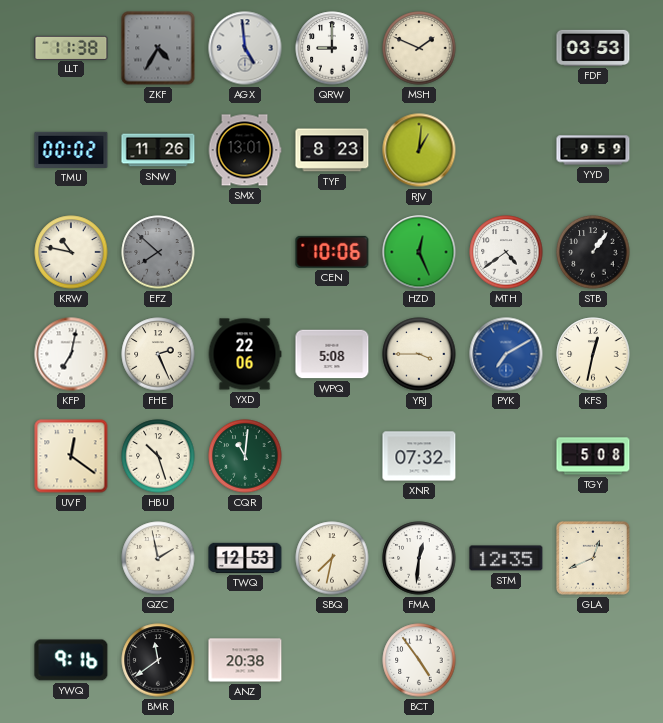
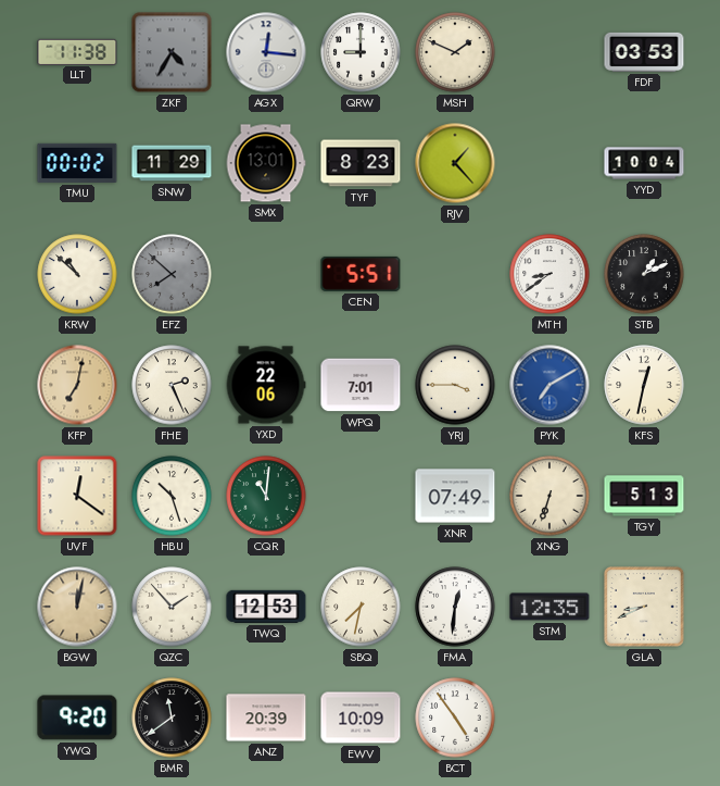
AGX: 4:59 -> 12:16 (266, 52)
SNW: 11:26 -> 11:29 (172, 163)
RJV: 1:01 -> 1:23 (455, 163)
YYD: 9:59 -> 10:04 (644, 163)
KRW: 10:47 -> 10:52 (77, 274)
CEN: 10:06 -> 5:51 (361, 274)
HZD: 12:26 -> none (419, 252)
MTH: 4:39 -> 8:39 (550, 274)
STB: 1:06 -> 1:11 (644, 274)
KFP dial: white -> champagne (77, 385)
WPQ: 5:08 -> 7:01 (361, 385)
XNR: 07:32 -> 07:49 (455, 496)
XNG: none -> 6:33 (550, 496)
TGY: 5:08 -> 5:13 (644, 496)
BGW: none -> 12:02 (77, 607)
QZC: 1:58 -> 1:53 (172, 607)
GLA: 12:41 -> 8:41 (644, 607)
YWQ: 9:16 -> 9:20 (77, 718)
ANZ: 20:38 -> 20:39 (266, 718)
EWV: none -> 10:09 (361, 718)
